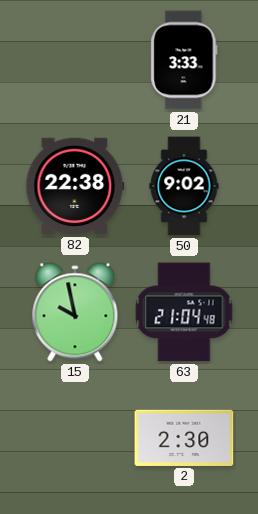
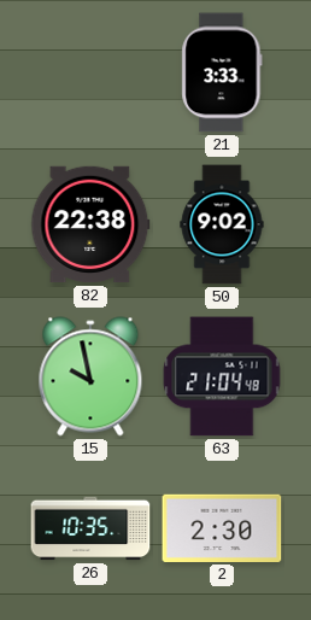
26: none -> 10:35 (90, 528)
